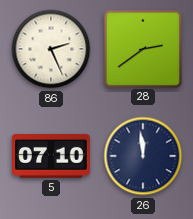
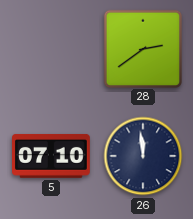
86: 2:26 -> none (51, 49)
